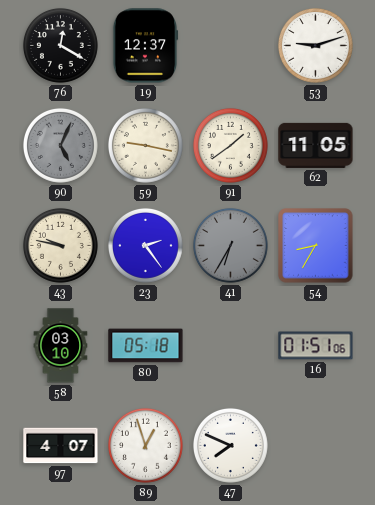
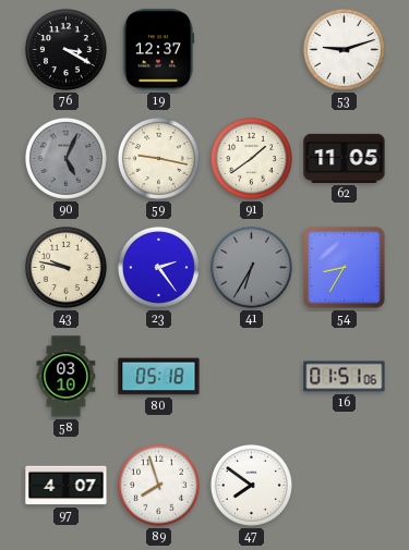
76: 12:20 -> 3:20 (65, 49)
89: 12:57 -> 7:57 (158, 485)
47: 7:49 -> 7:51 (251, 485)
